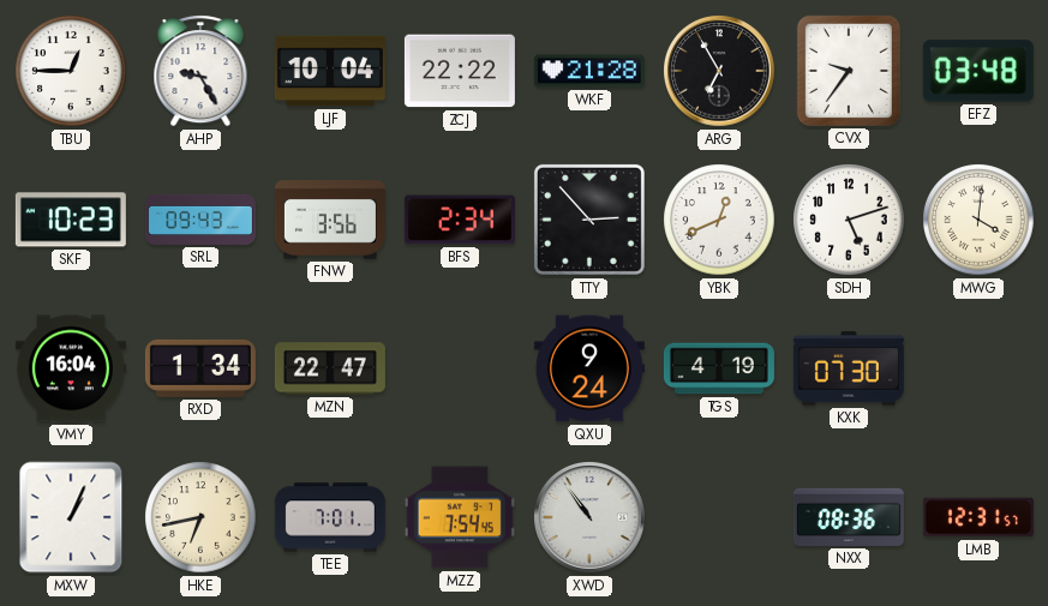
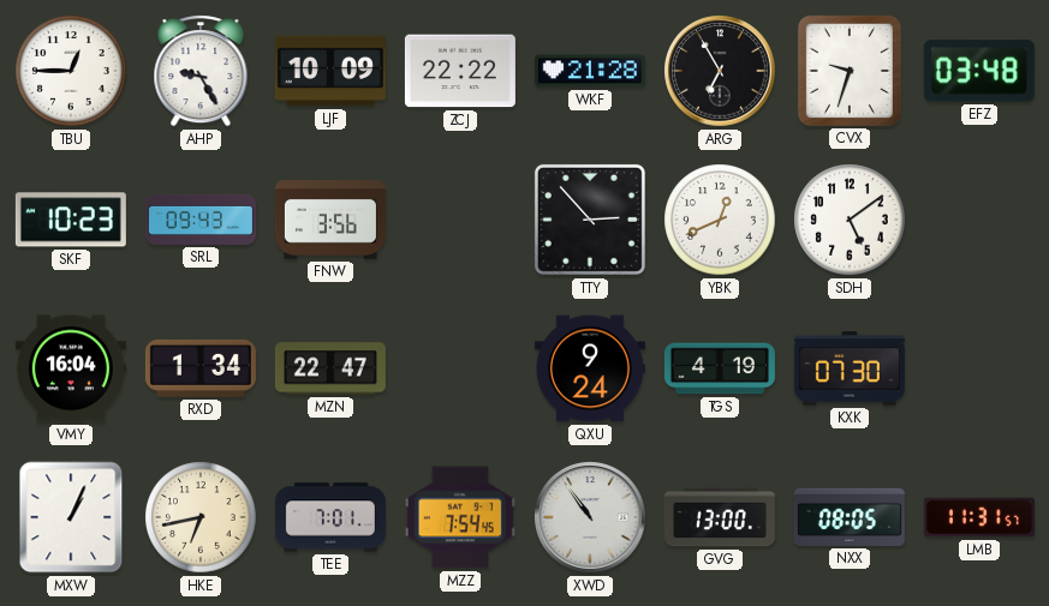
LJF: 10:04 -> 10:09 (330, 71)
CVX: 9:36 -> 9:33 (850, 71)
BFS: 2:34 -> none (460, 220)
SDH: 5:12 -> 5:09 (850, 220)
MWG: 4:01 -> none (978, 220)
GVG: none -> 13:00 (720, 517)
NXX: 08:36 -> 08:05 (850, 517)
LMB: 12:31 -> 11:31 (979, 517)
